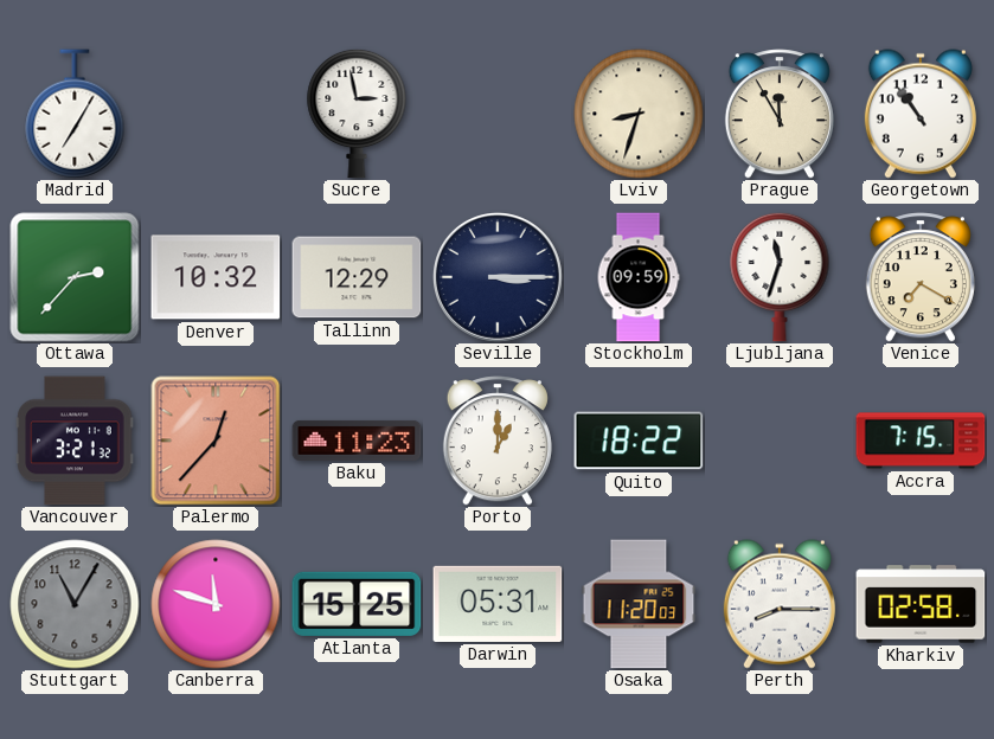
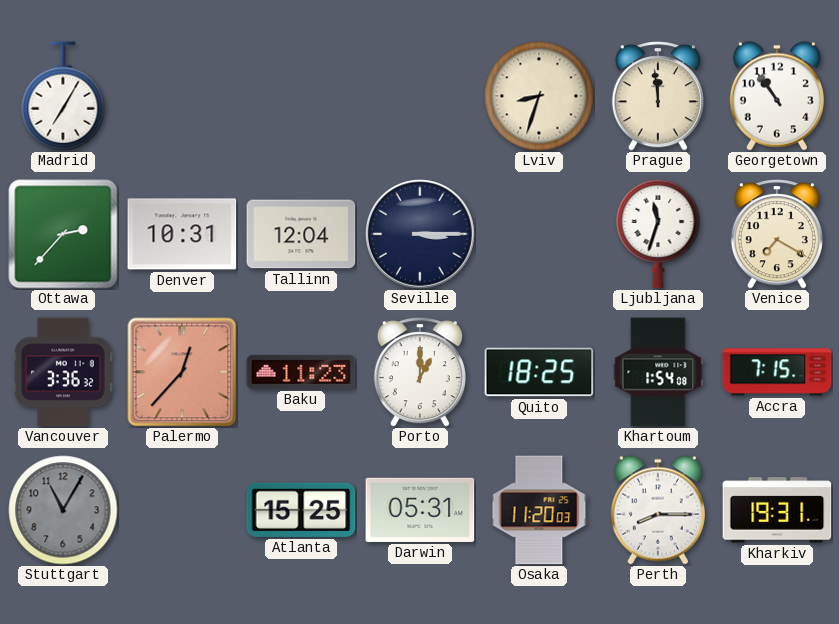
Sucre: 2:58 -> none (357, 114)
Prague: 11:55 -> 11:59 (658, 96)
Denver: 10:32 -> 10:31 (182, 234)
Tallinn: 12:29 -> 12:04 (301, 234)
Stockholm: 09:59 -> none (639, 277)
Vancouver: 3:21 -> 3:36 (63, 372)
Quito: 18:22 -> 18:25 (539, 372)
Khartoum: none -> 1:54 (658, 372)
Canberra: 11:48 -> none (216, 604)
Kharkiv: 02:58 -> 19:31 (777, 510)
